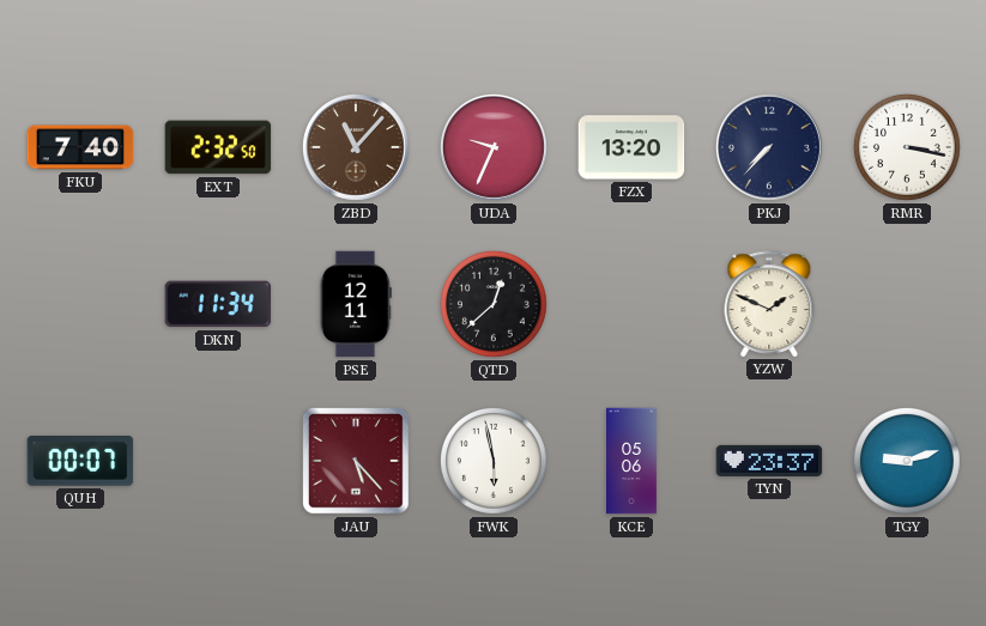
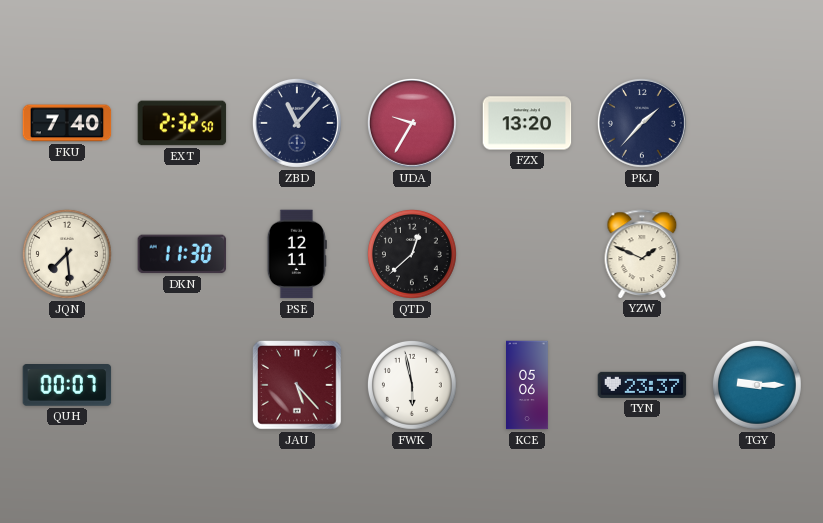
ZBD dial: brown -> navy (297, 123)
UDA: 9:34 -> 9:35 (412, 123)
PKJ: 7:37 -> 1:37 (642, 123)
RMR: 3:17 -> none (907, 147)
JQN: none -> 7:29 (67, 254)
DKN: 11:34 -> 11:30 (182, 254)
TGY: 9:12 -> 9:15 (757, 385)
